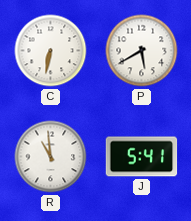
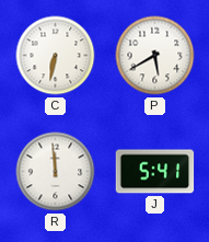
R: 10:59 -> 11:59 (56, 172)
